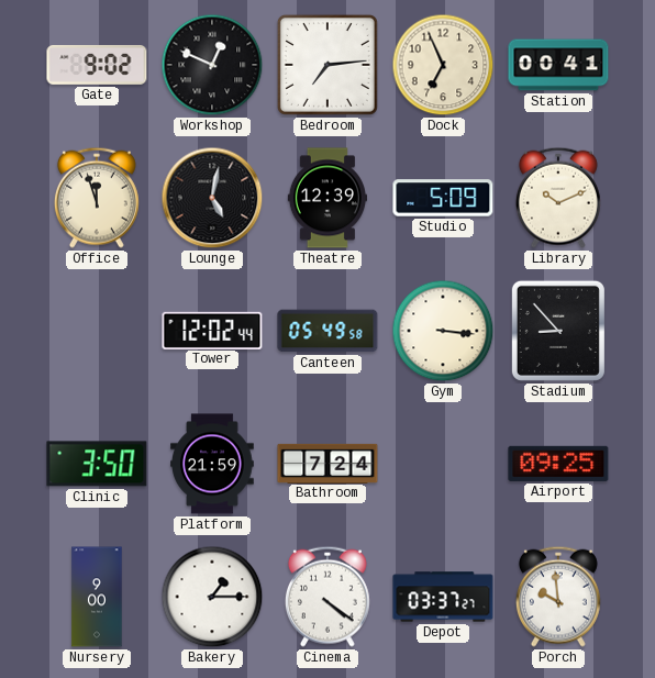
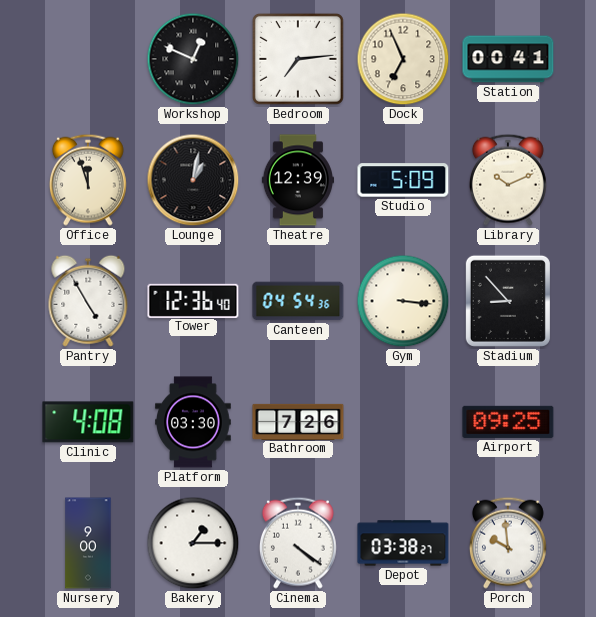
Gate: 9:02 -> none (97, 65)
Lounge: 5:02 -> 1:02 (193, 180)
Pantry: none -> 4:55 (88, 301)
Tower: 12:02 -> 12:36 (193, 300)
Canteen: 05:49 -> 04:54 (298, 301)
Clinic: 3:50 -> 4:08 (88, 422)
Platform: 21:59 -> 03:30 (194, 422)
Bathroom: 7:24 -> 7:26 (298, 421)
Depot: 03:37 -> 03:38 (403, 543)
